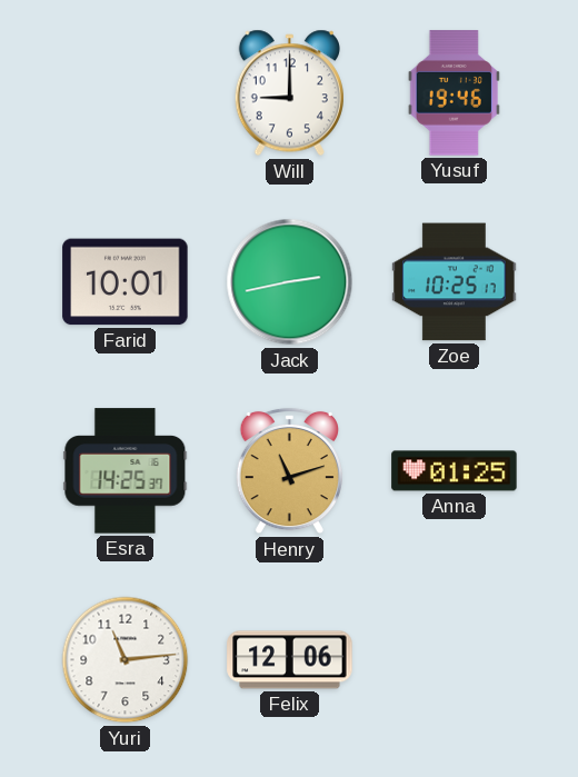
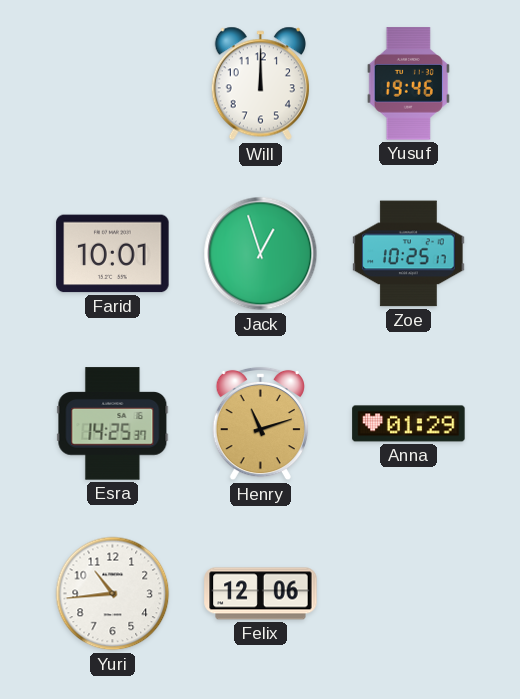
Will: 9:00 -> 12:00 (260, 84)
Jack: 2:43 -> 12:57 (261, 254)
Anna: 01:25 -> 01:29 (409, 424)
Yuri: 11:14 -> 10:44 (113, 594)
